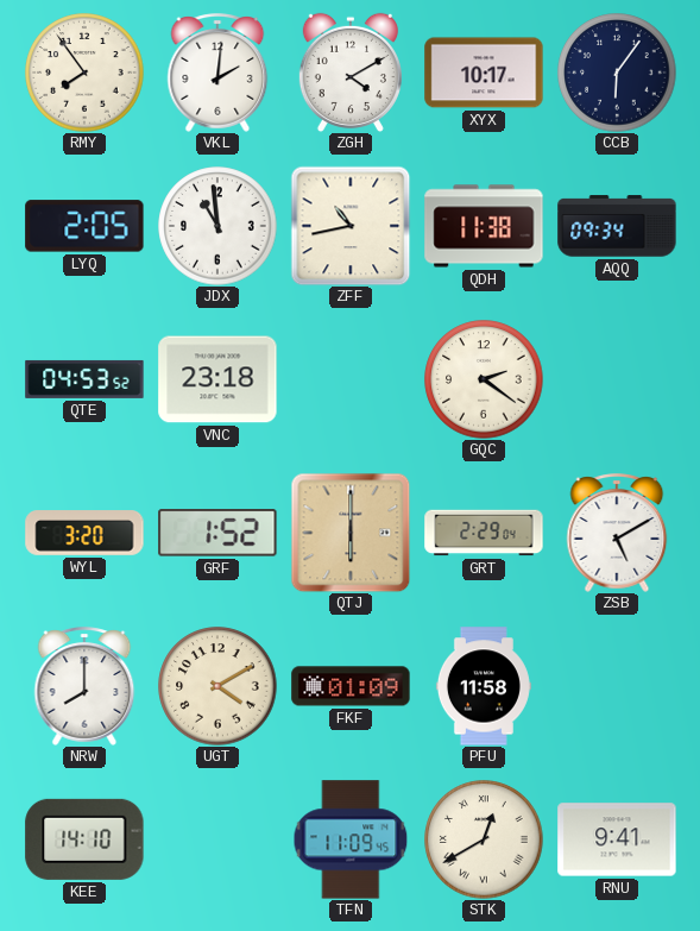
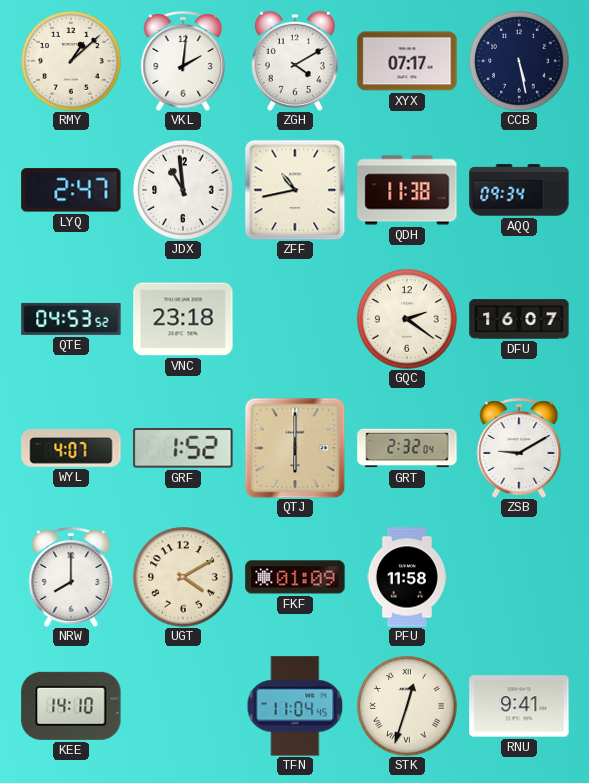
RMY: 7:54 -> 1:08 (71, 61)
XYX: 10:17 -> 07:17 (407, 61)
CCB: 6:06 -> 5:28 (519, 61)
LYQ: 2:05 -> 2:47 (71, 190)
DFU: none -> 16:07 (519, 319)
WYL: 3:20 -> 4:07 (71, 448)
GRT: 2:29 -> 2:32 (407, 448)
ZSB: 5:10 -> 9:10 (519, 448)
TFN: 11:09 -> 11:04 (295, 706)
STK: 12:40 -> 12:33 (407, 706)
